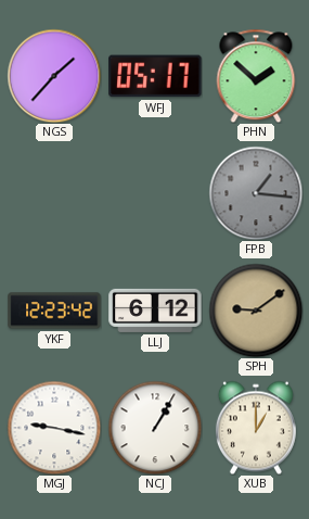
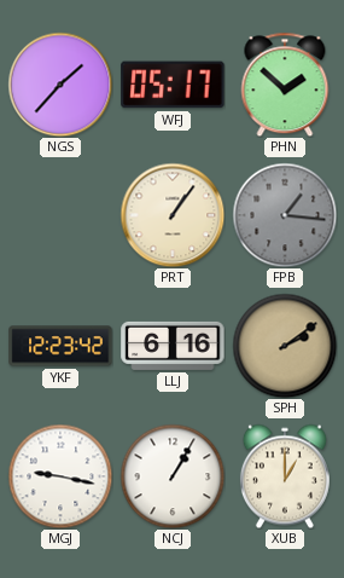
PRT: none -> 1:06 (173, 215)
LLJ: 6:12 -> 6:16 (173, 346)
SPH: 9:09 -> 2:09 (285, 346)
